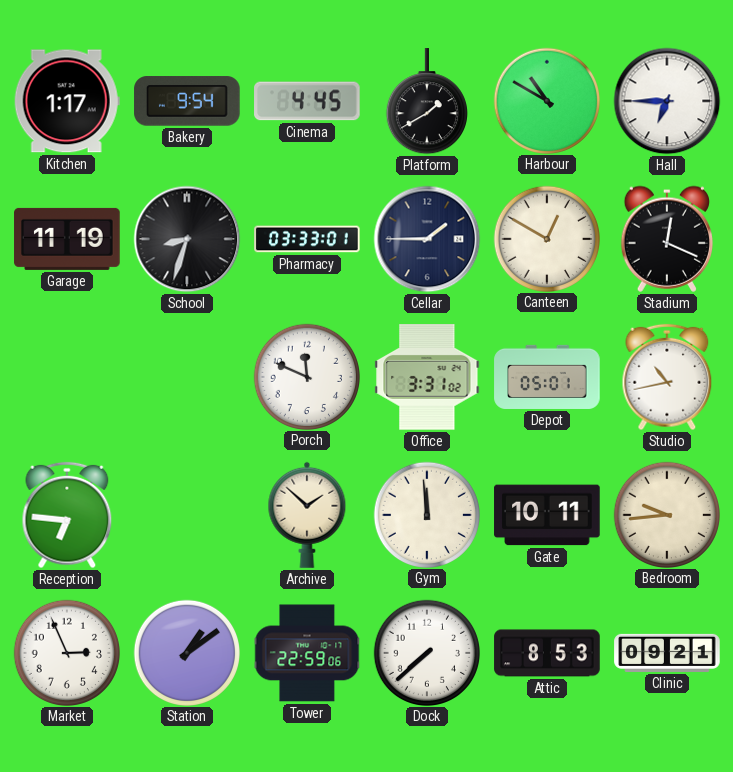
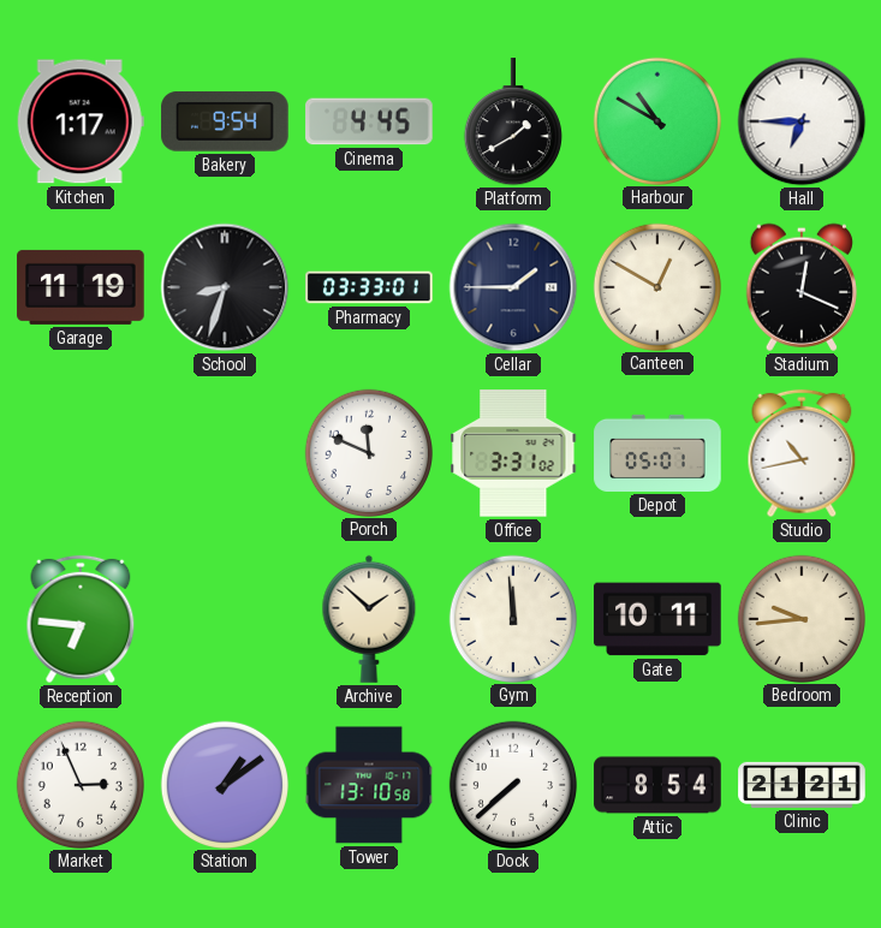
Tower: 22:59 -> 13:10 (369, 785)
Attic: 8:53 -> 8:54 (657, 785)
Clinic: 09:21 -> 21:21 (802, 785)
